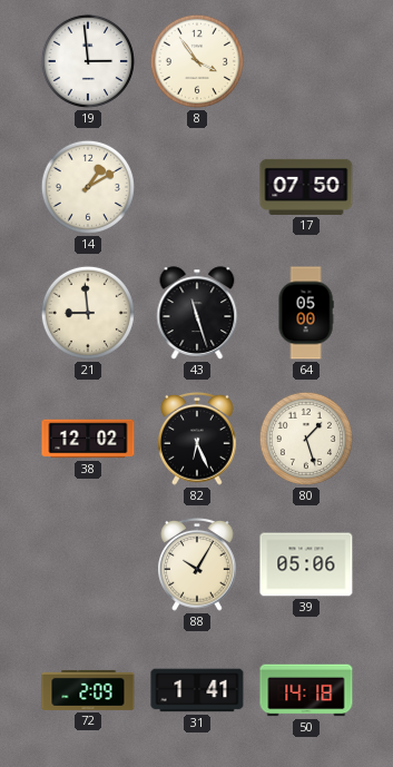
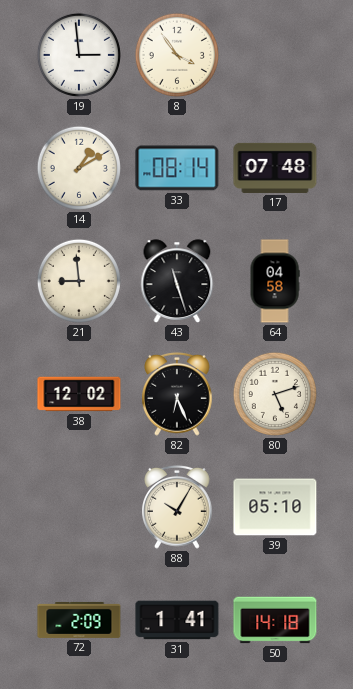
33: none -> 08:14 (177, 168)
17: 07:50 -> 07:48 (275, 168)
64: 05:00 -> 04:58 (275, 281)
80: 1:27 -> 5:12 (275, 394)
39: 05:06 -> 05:10 (275, 507)
